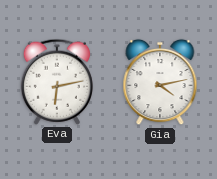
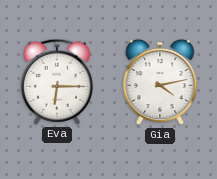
Eva: 6:13 -> 6:15 (57, 82)
